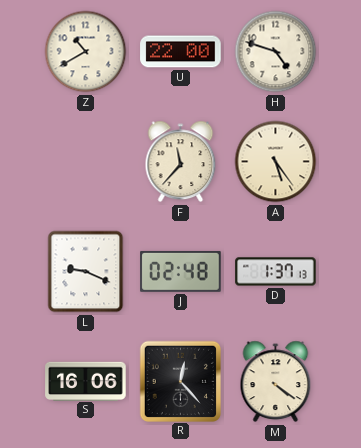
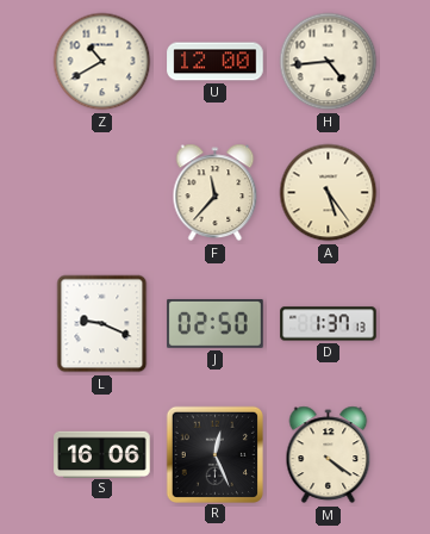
U: 22:00 -> 12:00 (216, 62)
H: 4:48 -> 4:44 (329, 62)
J: 02:48 -> 02:50 (216, 324)
R: 12:23 -> 12:26 (214, 454)
